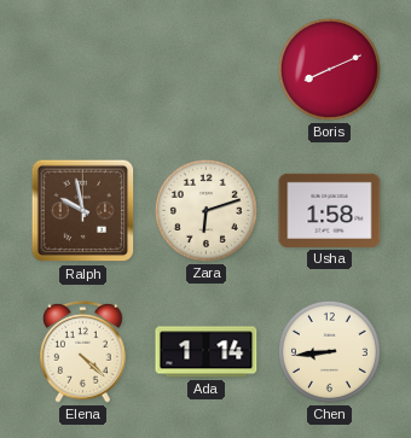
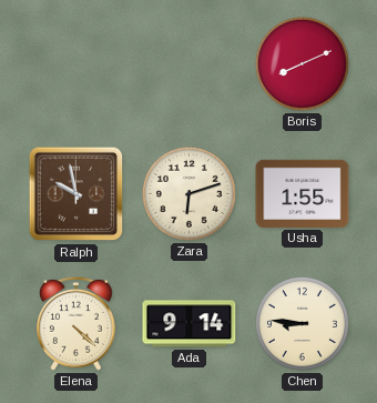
Usha: 1:58 -> 1:55 (303, 193)
Ada: 1:14 -> 9:14 (190, 324)
Chen: 8:44 -> 8:46 (302, 323)
